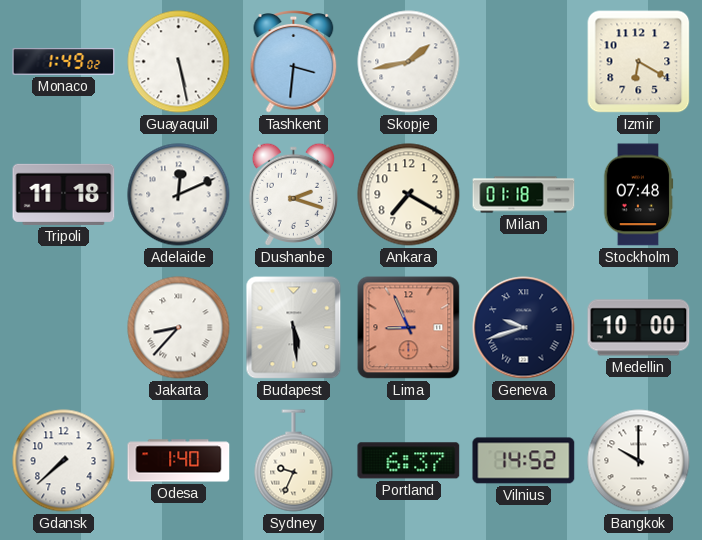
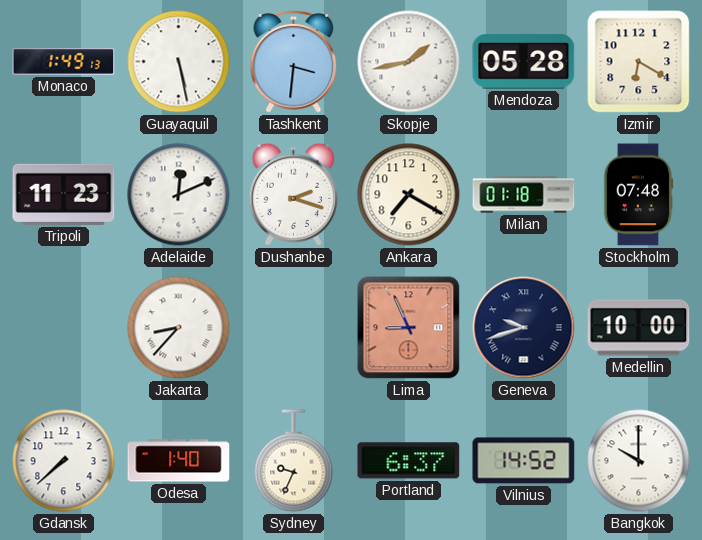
Monaco: 1:49:02 -> 1:49:13 (64, 62)
Mendoza: none -> 05:28 (524, 62)
Tripoli: 11:18 -> 11:23 (64, 194)
Budapest: 5:29 -> none (294, 328)
